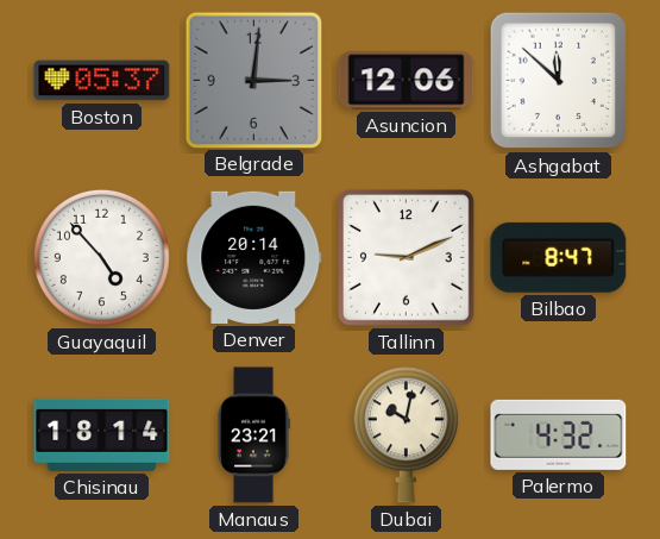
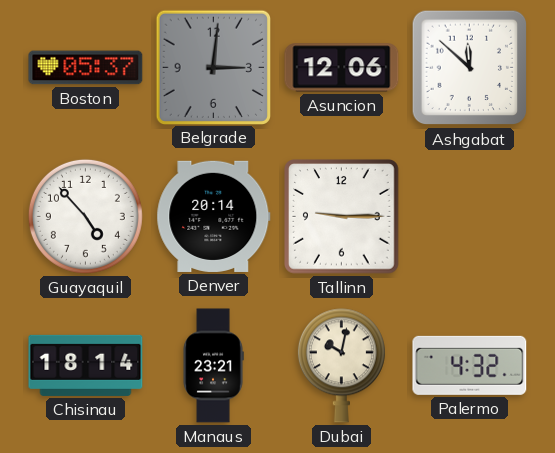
Tallinn: 9:11 -> 9:15 (342, 217)
Bilbao: 8:47 -> none (559, 257)
